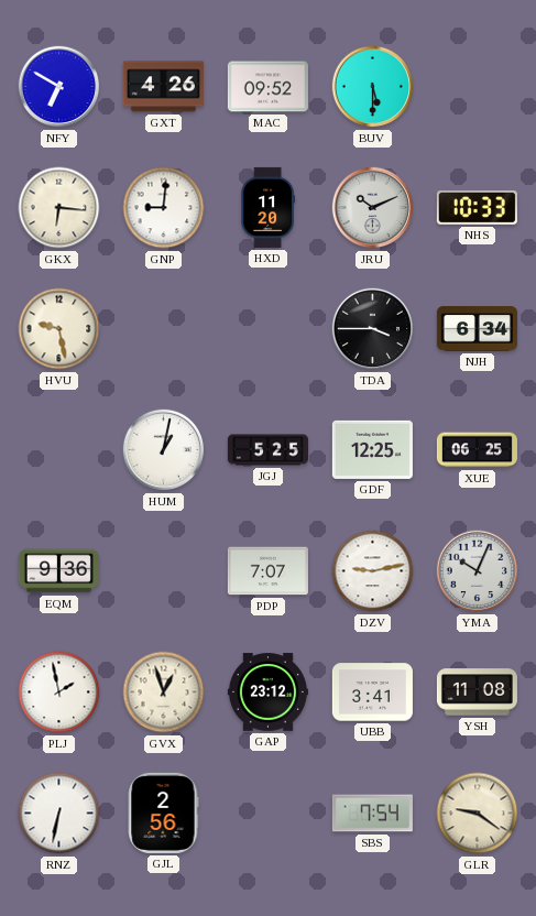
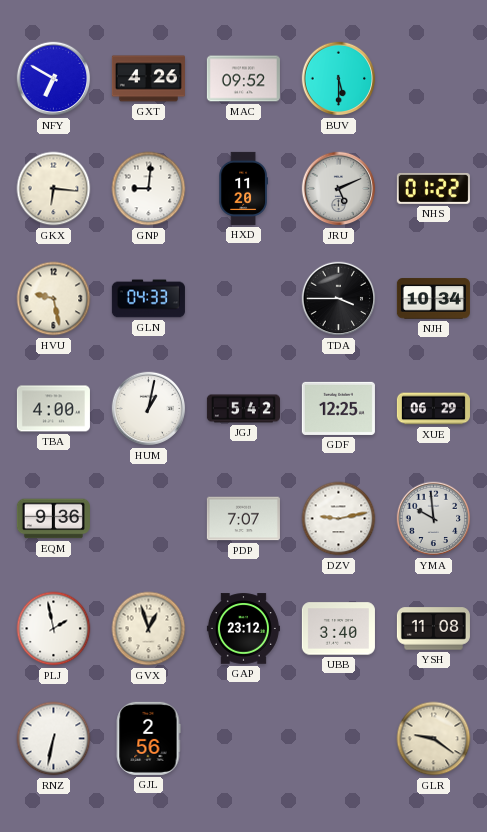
JRU: 10:11 -> 5:11 (339, 189)
NHS: 10:33 -> 01:22 (433, 188)
GLN: none -> 04:33 (148, 299)
NJH: 6:34 -> 10:34 (433, 299)
TBA: none -> 4:00 (53, 409)
JGJ: 5:25 -> 5:42 (243, 409)
XUE: 06:25 -> 06:29 (433, 409)
YMA: 10:04 -> 9:59 (434, 519)
UBB: 3:41 -> 3:40 (338, 629)
SBS: 7:54 -> none (372, 814)
